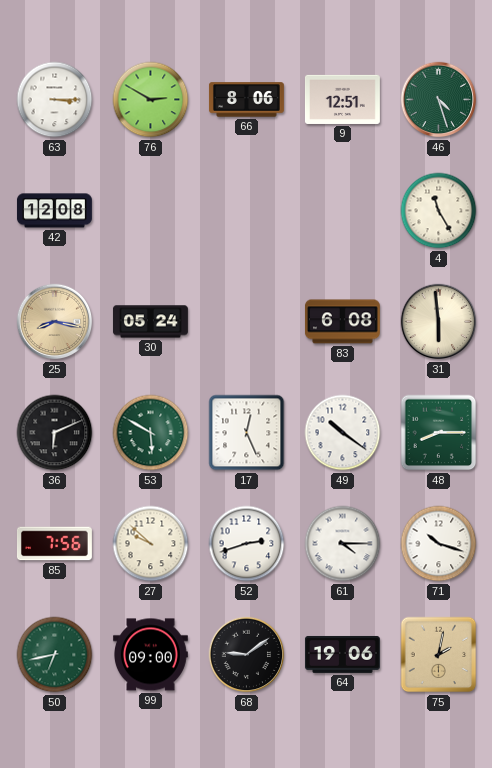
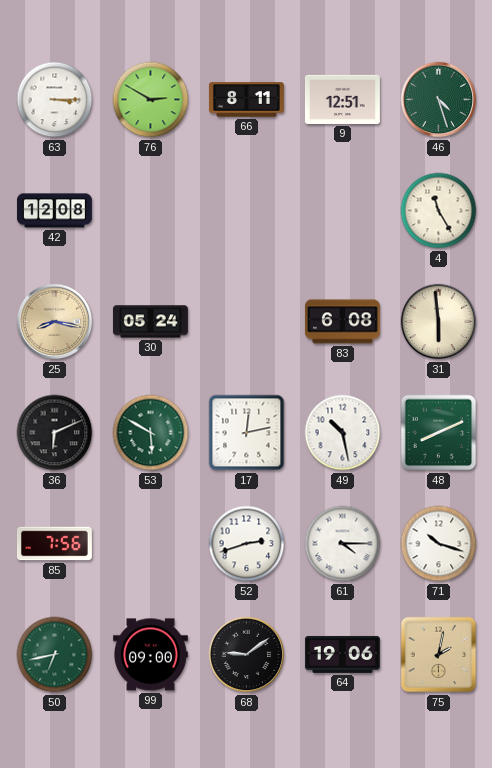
66: 8:06 -> 8:11 (246, 100)
17: 12:26 -> 12:13 (247, 433)
49: 10:21 -> 10:28 (343, 433)
48: 8:15 -> 8:11 (439, 433)
27: 9:52 -> none (151, 544)
